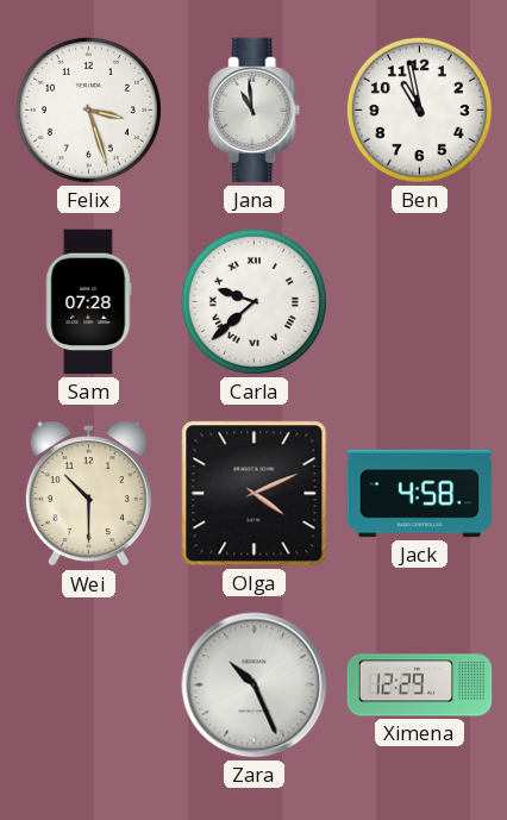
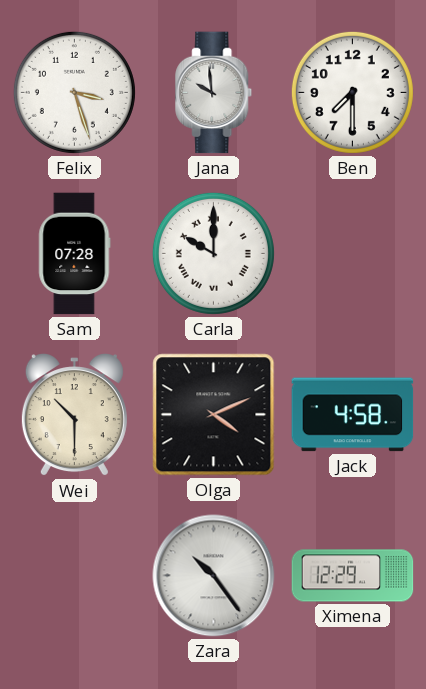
Jana: 10:59 -> 9:59 (214, 93)
Ben: 10:58 -> 7:30 (352, 92)
Carla: 9:38 -> 10:00 (213, 253)
Zara: 10:26 -> 10:24 (214, 576)
